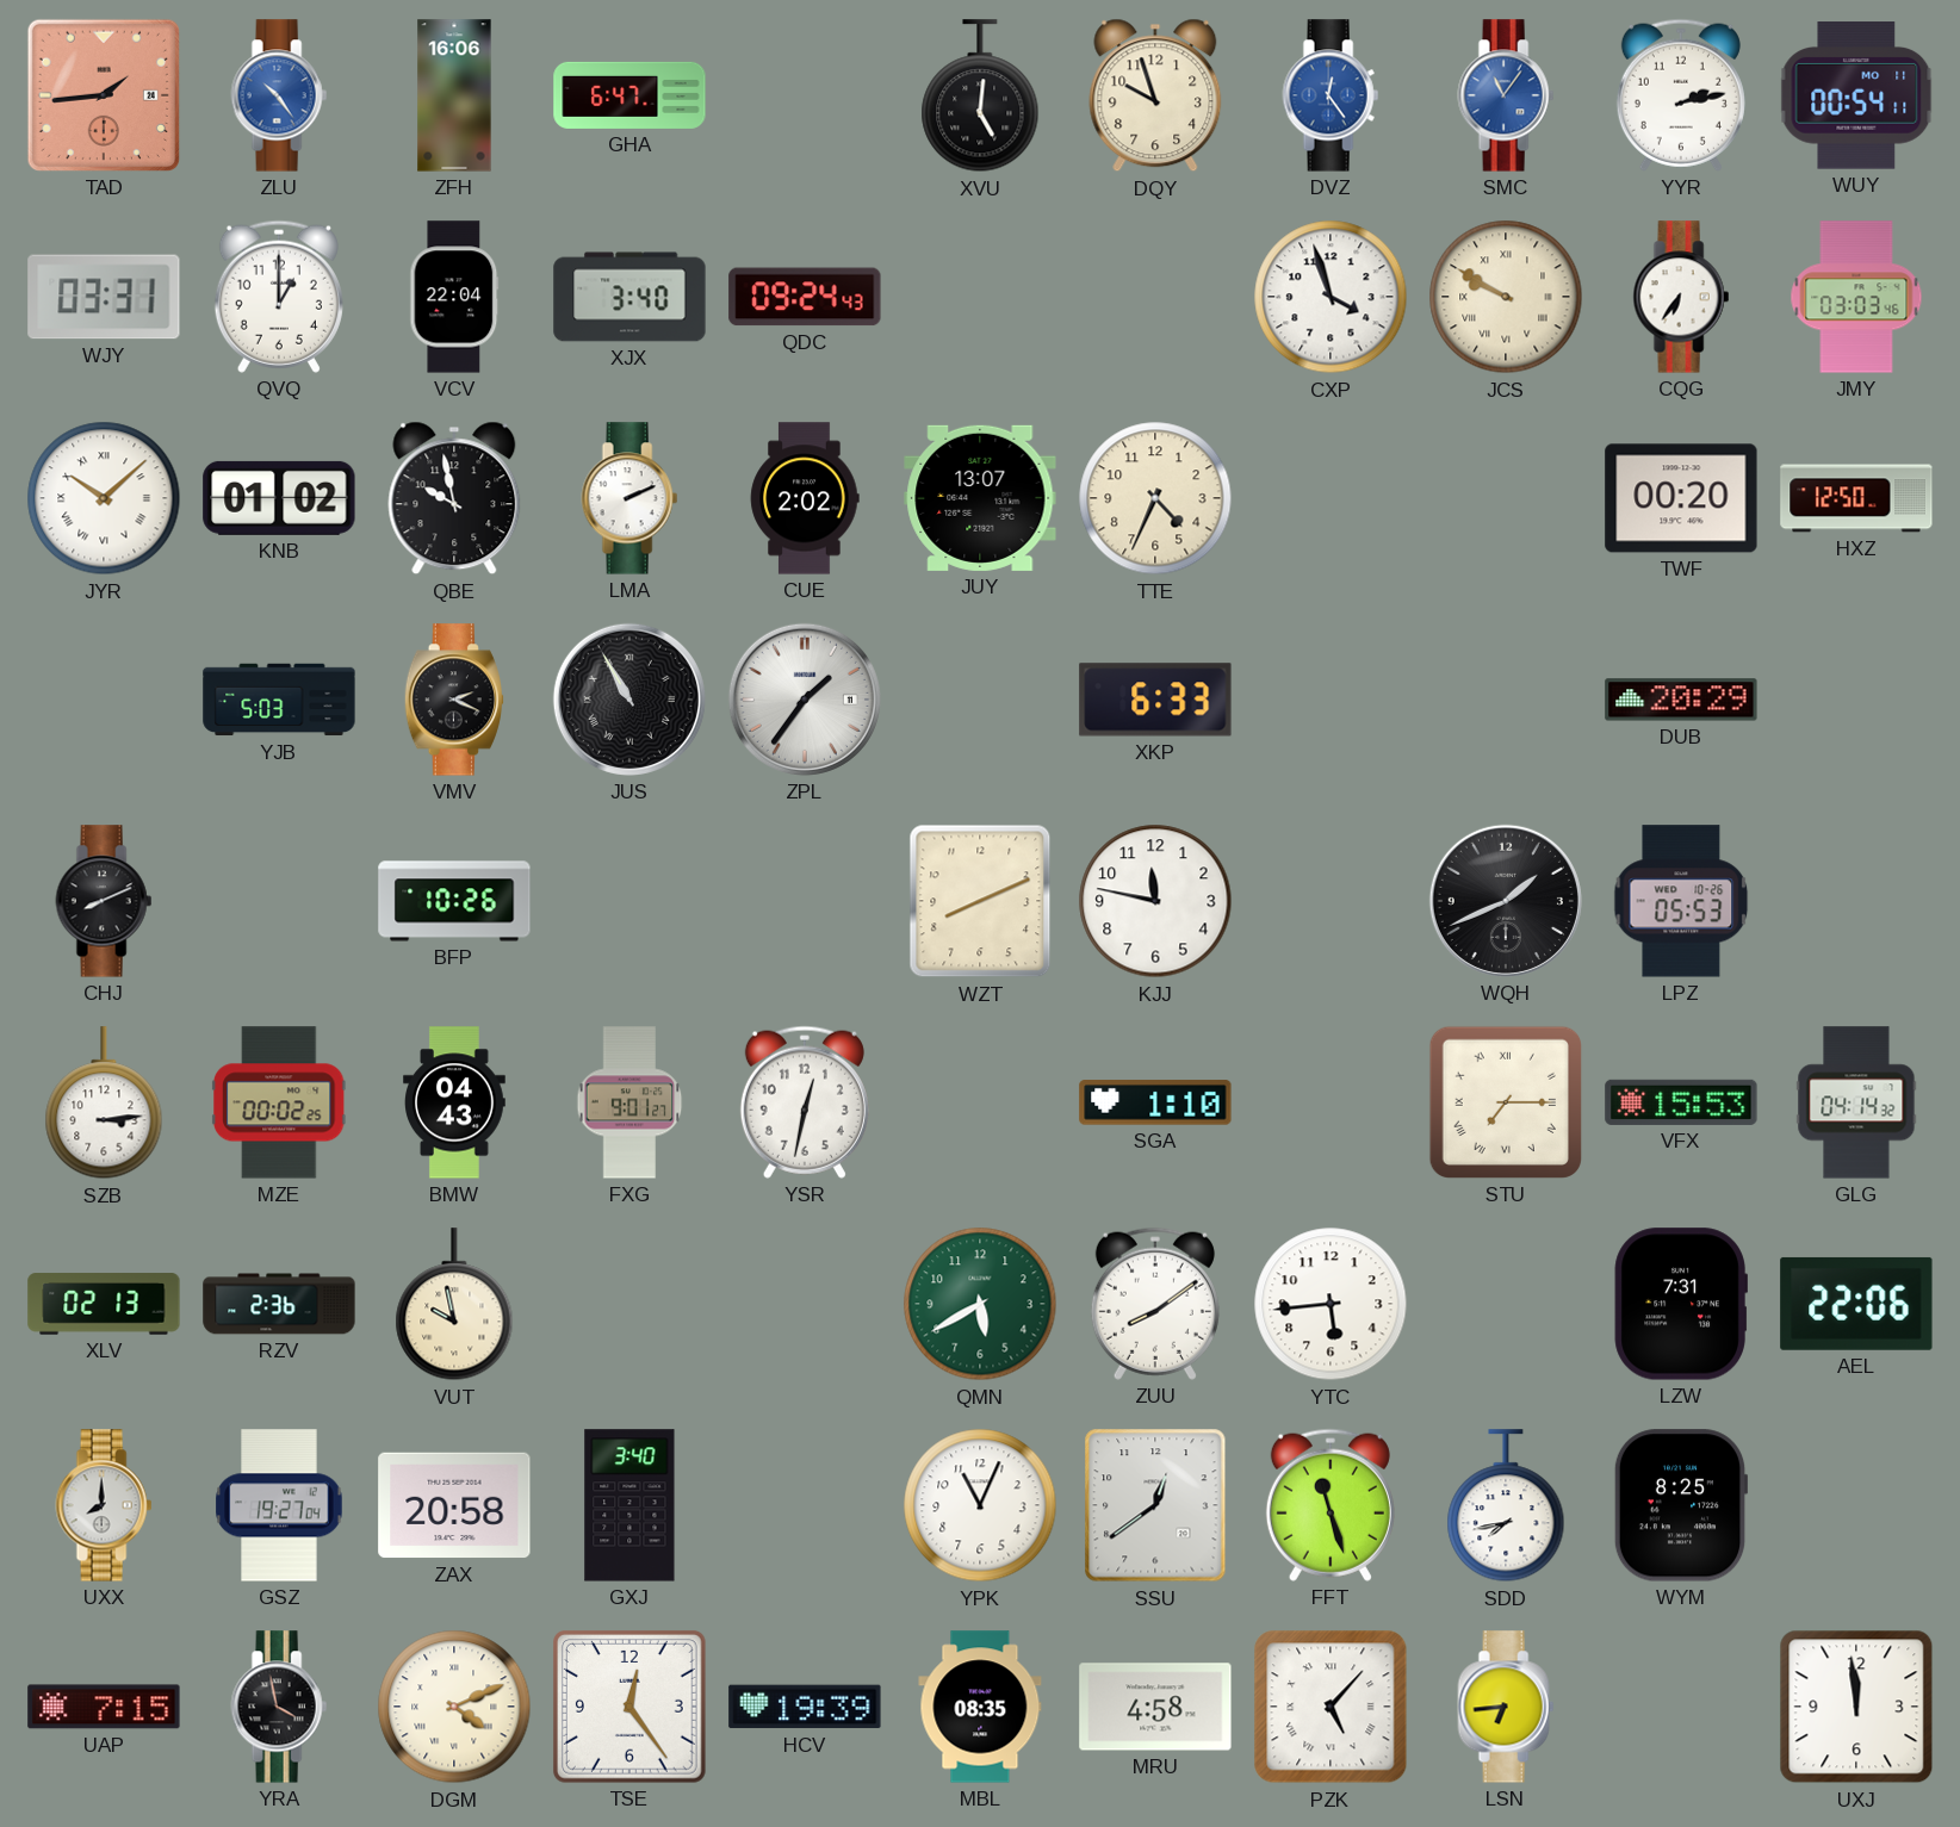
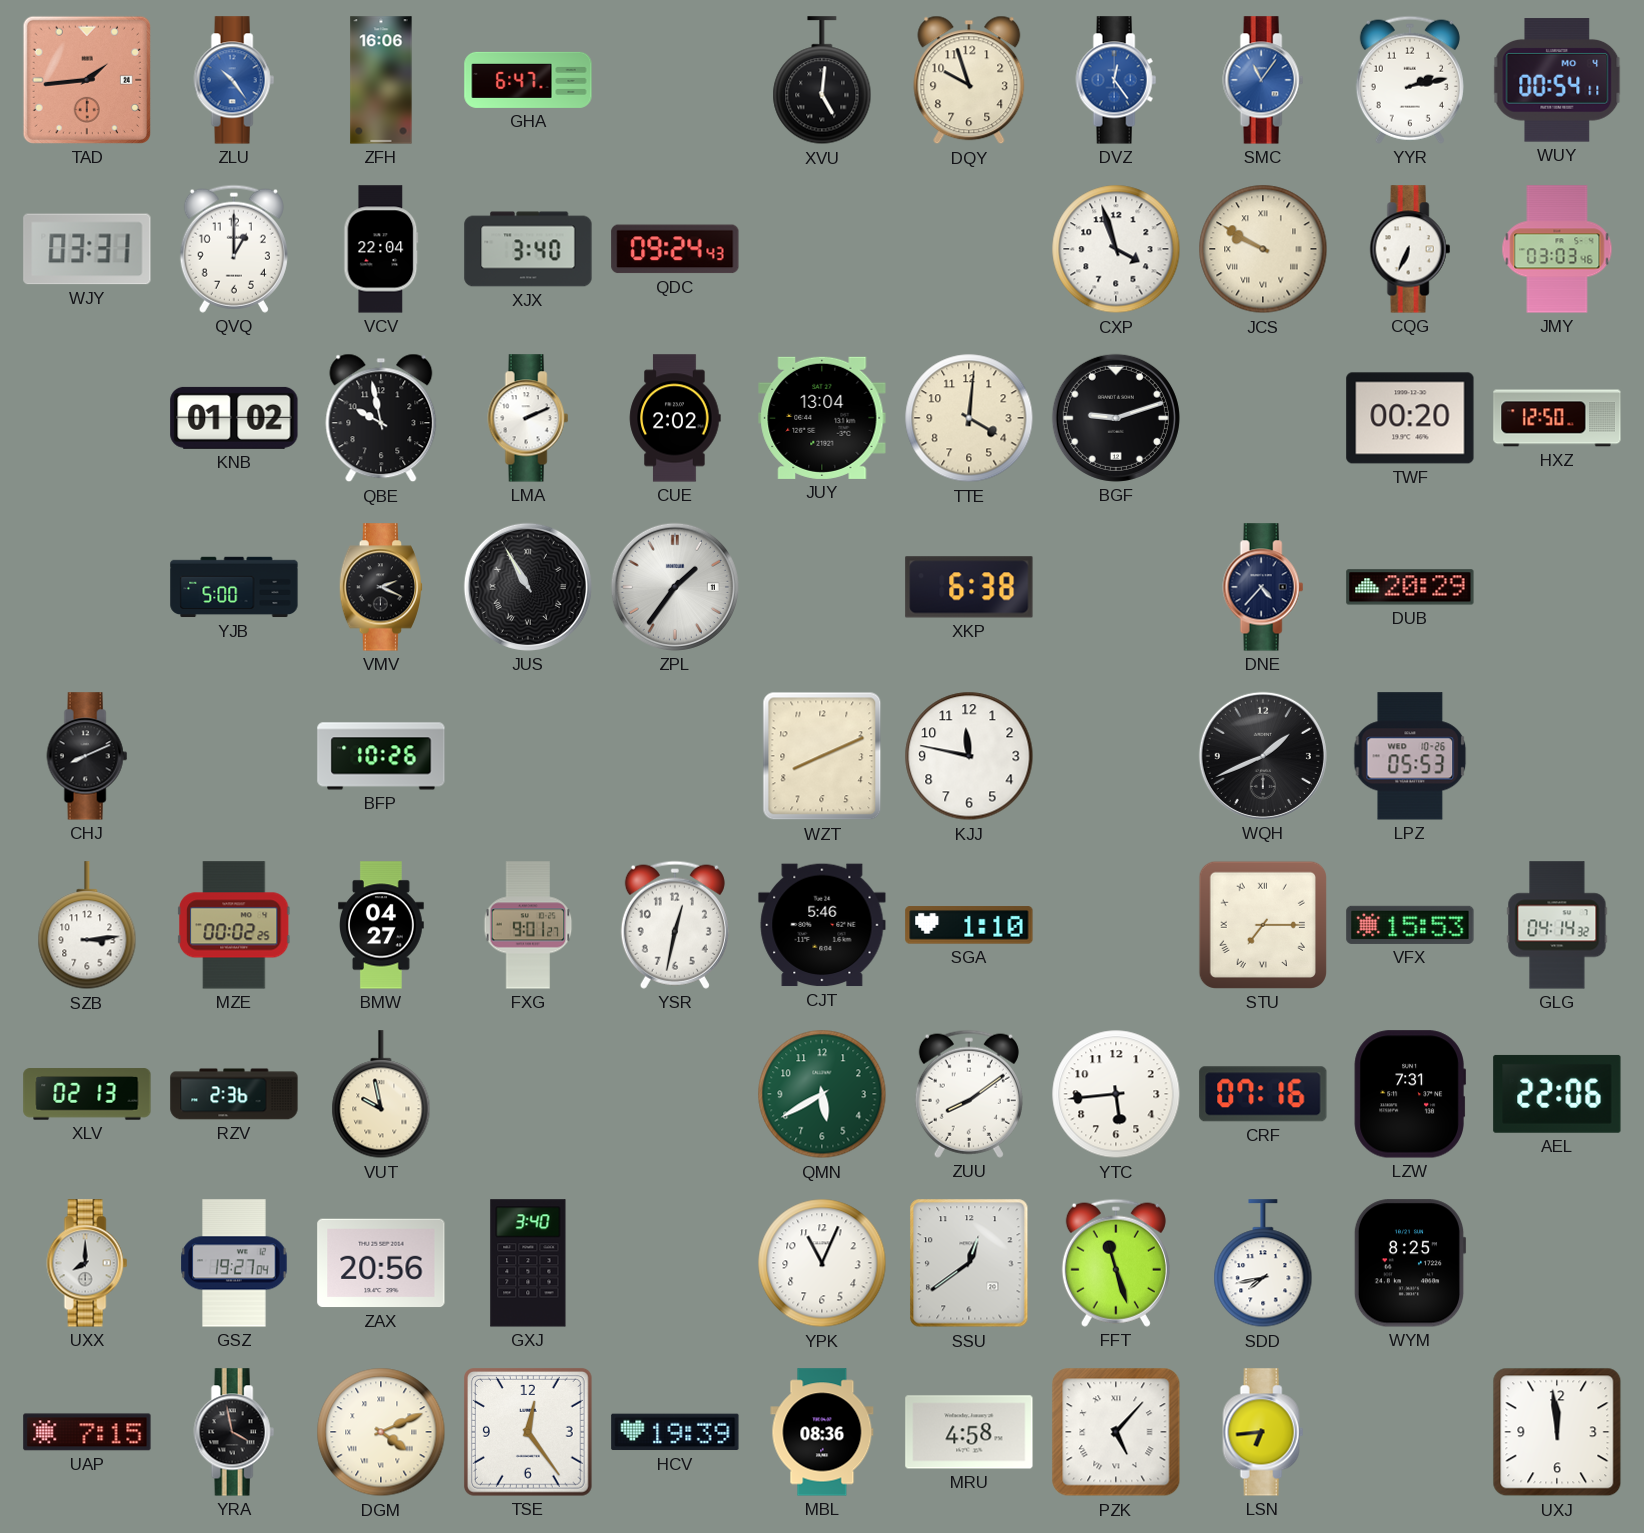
WUY date: MO 11 -> MO 4 (1557, 80)
CQG: 6:36 -> 6:34 (1410, 249)
JYR: 10:08 -> none (104, 498)
JUY: 13:07 -> 13:04 (822, 418)
TTE: 4:34 -> 4:01 (969, 418)
BGF: none -> 9:12 (1116, 418)
YJB: 5:03 -> 5:00 (234, 587)
XKP: 6:33 -> 6:38 (969, 587)
DNE: none -> 4:37 (1263, 587)
BMW: 04:43 -> 04:27 (382, 925)
CJT: none -> 5:46 (822, 925)
CRF: none -> 07:16 (1263, 1094)
ZAX: 20:58 -> 20:56 (381, 1263)
MBL: 08:35 -> 08:36 (822, 1432)
